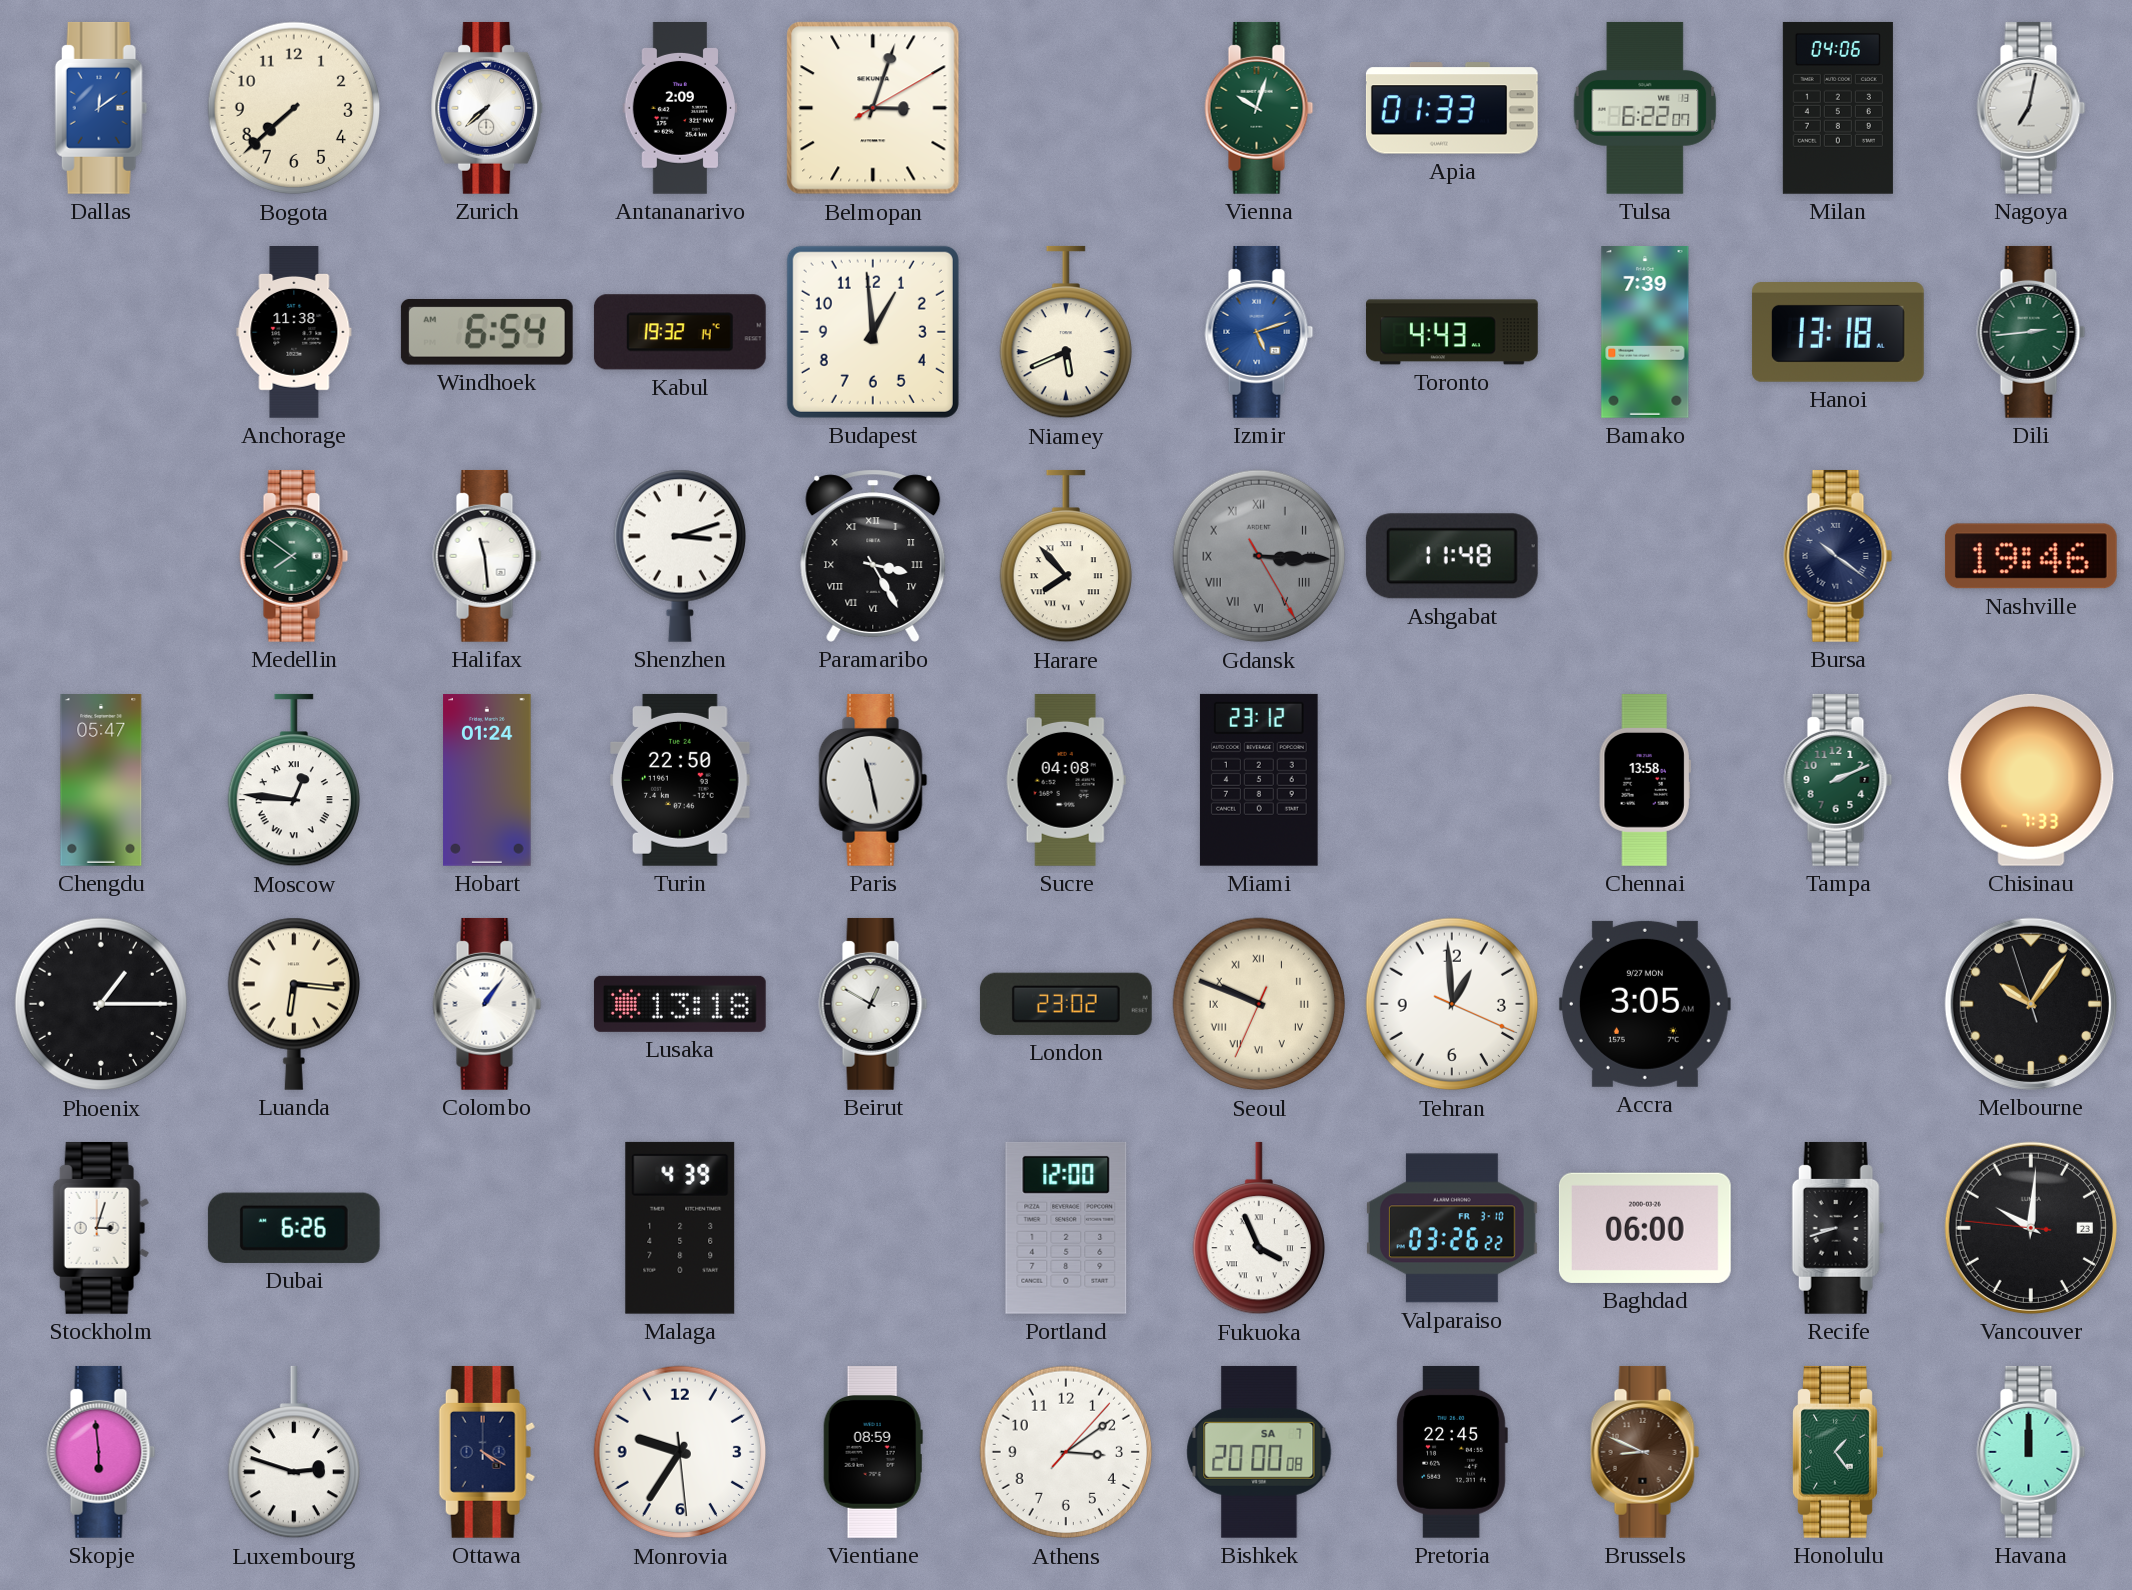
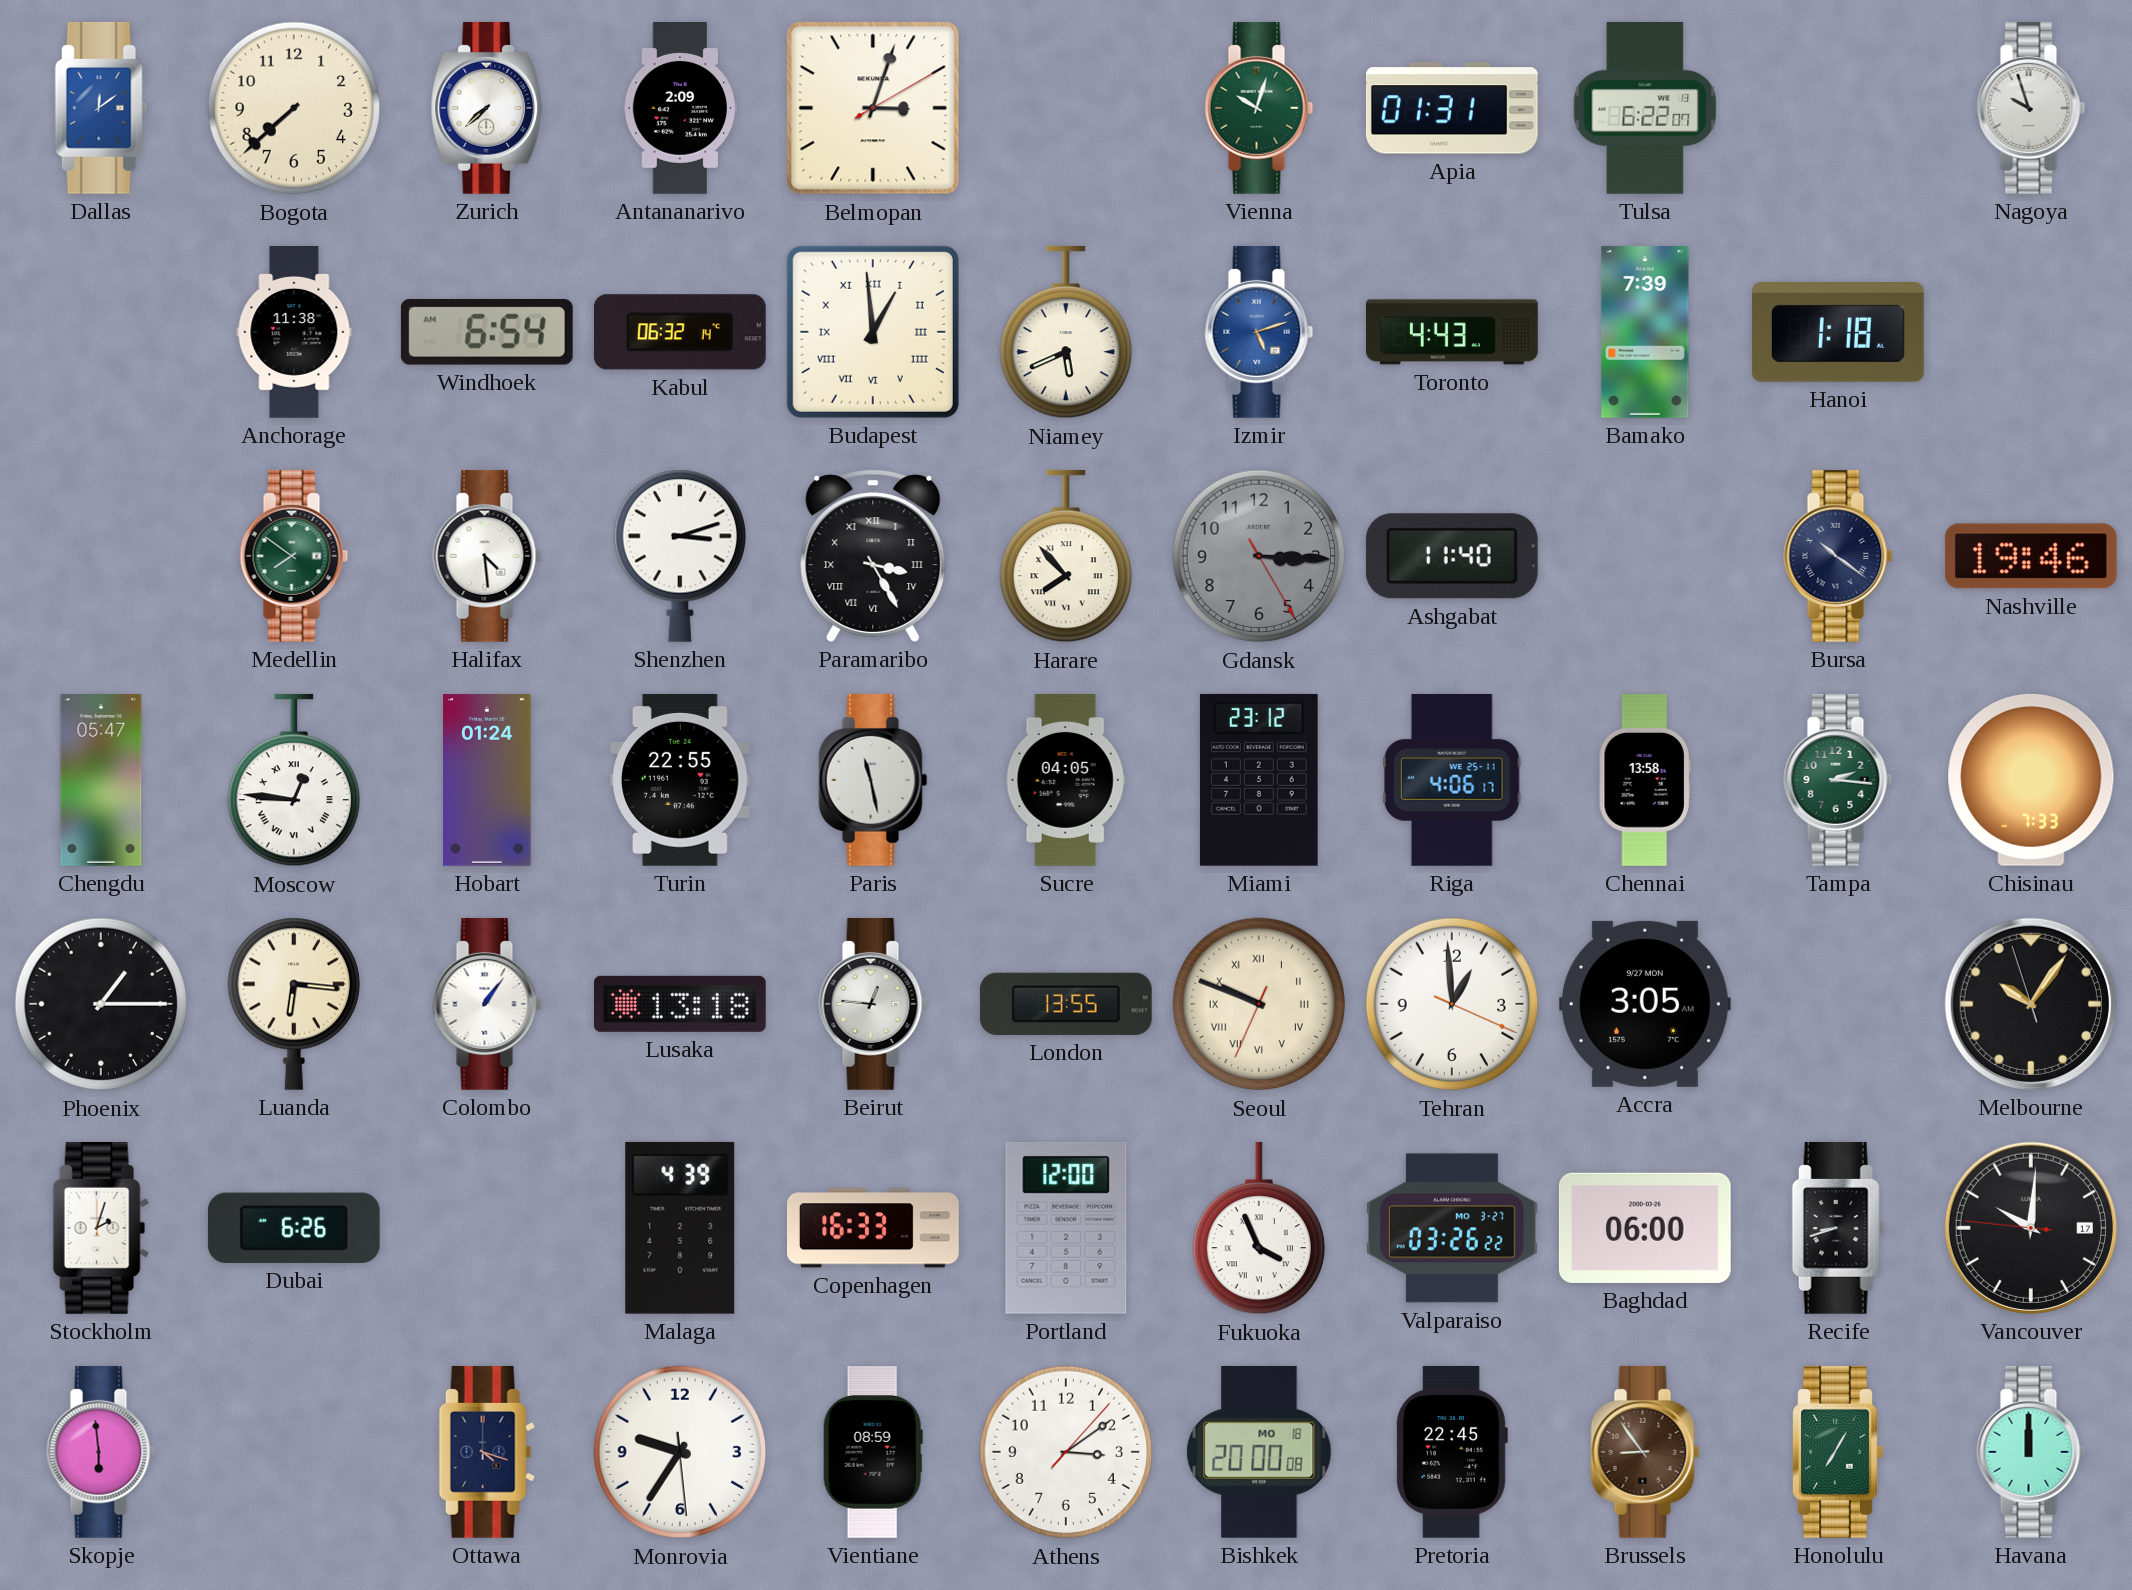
Apia: 01:33 -> 01:31 (1452, 108)
Milan: 04:06 -> none (1838, 108)
Nagoya: 7:02 -> 9:57 (2031, 108)
Kabul: 19:32 -> 06:32 (680, 332)
Budapest numerals: Arabic -> Roman (873, 332)
Hanoi: 13:18 -> 1:18 (1838, 333)
Dili: 2:44 -> none (2031, 332)
Halifax: 11:29 -> 4:29 (487, 556)
Gdansk numerals: Roman -> Arabic (1259, 556)
Ashgabat: 11:48 -> 11:40 (1452, 556)
Turin: 22:50 -> 22:55 (680, 780)
Sucre: 04:08 -> 04:05 (1066, 781)
Riga: none -> 4:06 (1452, 780)
Tampa: 2:11 -> 2:16 (1838, 780)
Beirut: 12:50 -> 12:46 (873, 1004)
London: 23:02 -> 13:55 (1066, 1004)
Stockholm: 3:03 -> 2:03 (101, 1228)
Copenhagen: none -> 16:33 (874, 1228)
Valparaiso date: FR 3-10 -> MO 3-27 (1452, 1228)
Vancouver date: 23 -> 17 (2031, 1228)
Luxembourg: 2:48 -> none (294, 1452)
Ottawa: 4:20 -> 4:18 (487, 1452)
Bishkek date: SA 7 -> MO 18 (1259, 1452)
Brussels: 8:49 -> 8:54 (1645, 1452)
Honolulu: 1:24 -> 7:05 (1838, 1452)
